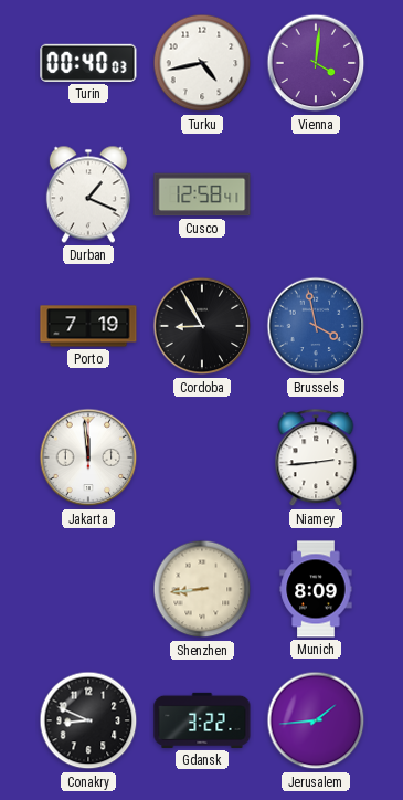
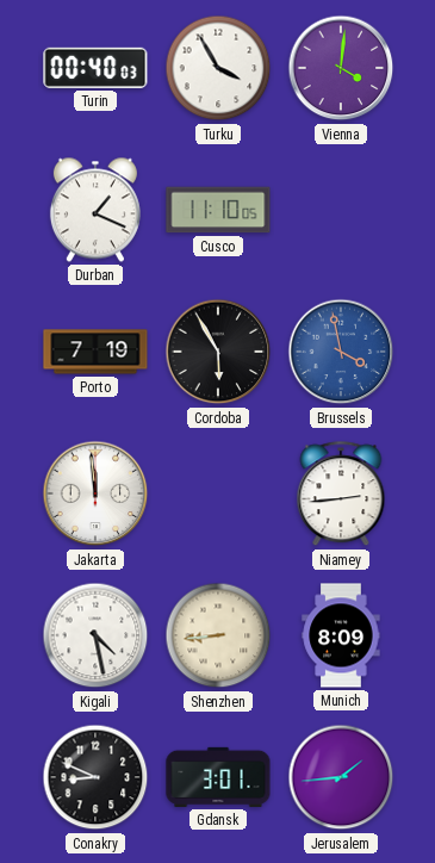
Turku: 4:43 -> 3:55 (218, 68)
Cusco: 12:58 -> 11:10 (218, 210)
Cordoba: 8:55 -> 5:55 (218, 352)
Kigali: none -> 4:28 (95, 635)
Gdansk: 3:22 -> 3:01 (218, 777)
